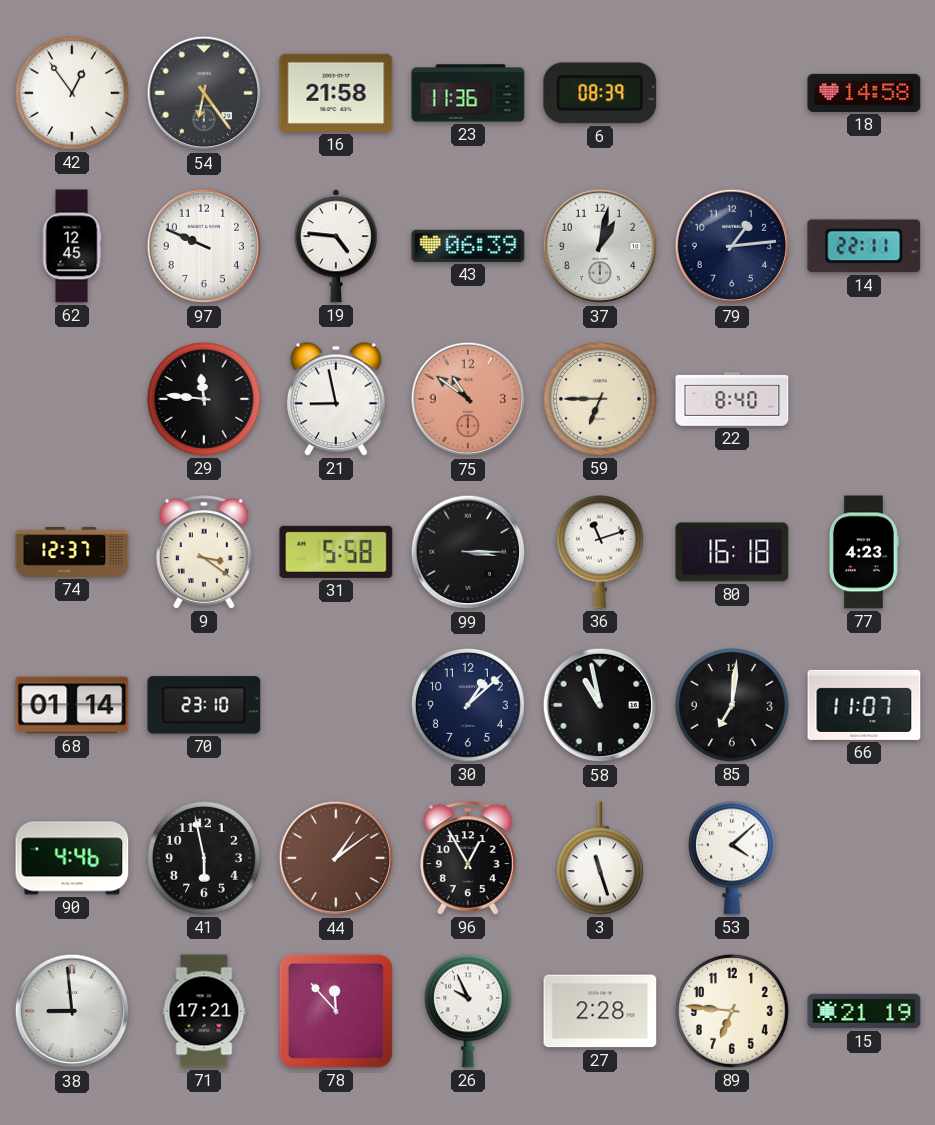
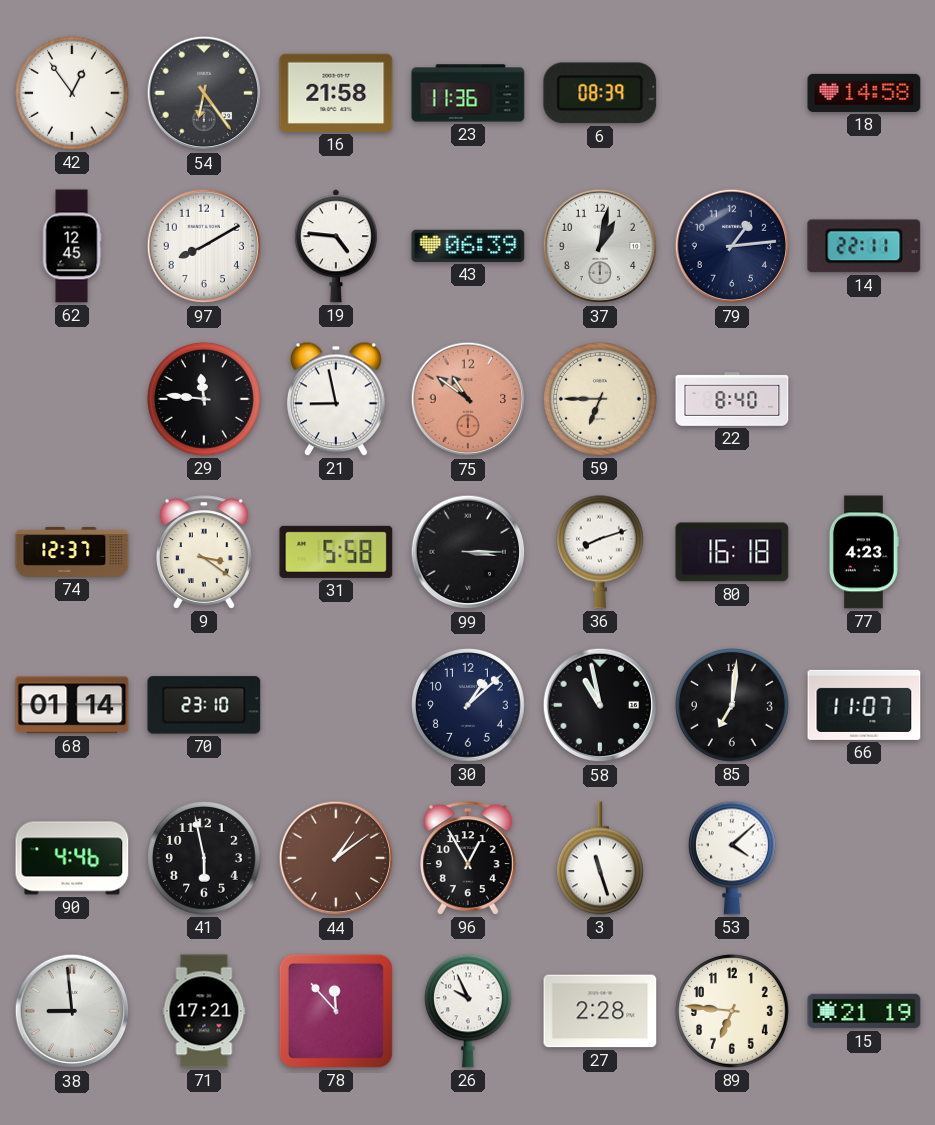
97: 9:49 -> 8:10 (204, 246)
36: 11:12 -> 8:12 (600, 552)
